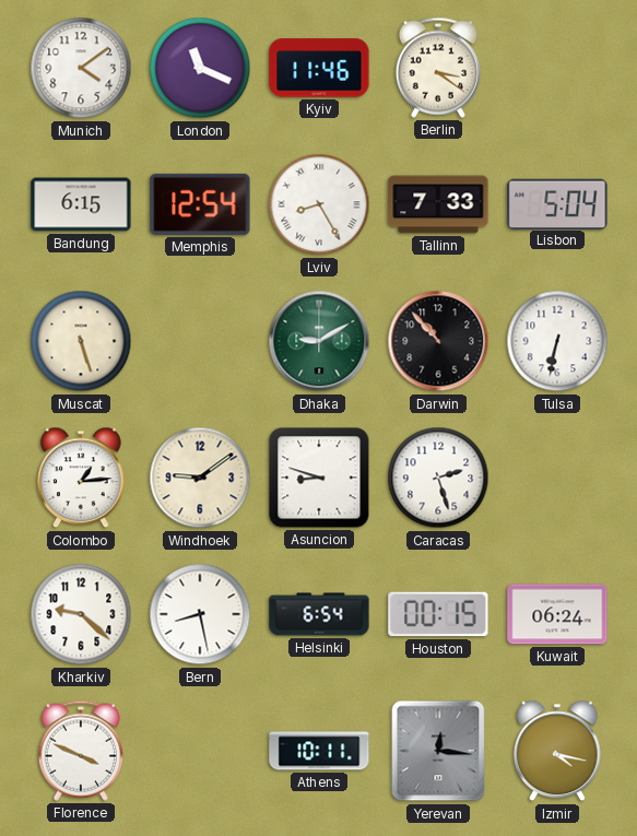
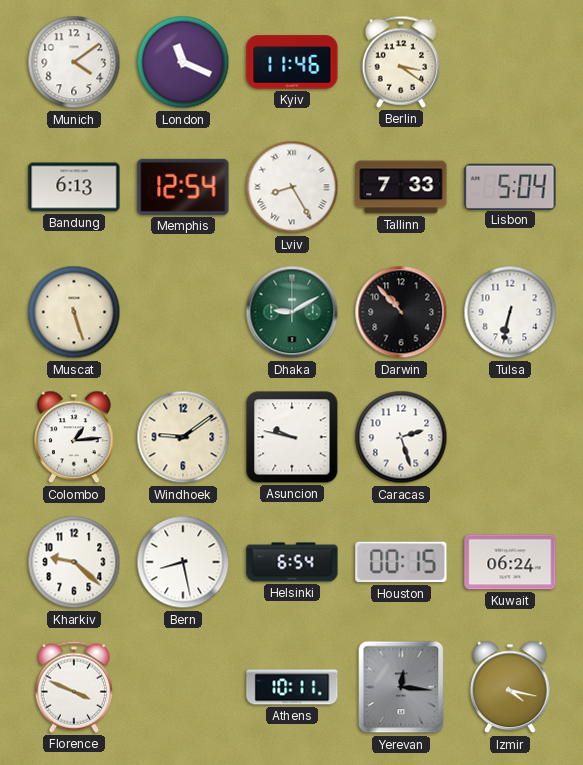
Bandung: 6:15 -> 6:13 (74, 187)
Asuncion: 8:48 -> 9:47 (292, 437)
